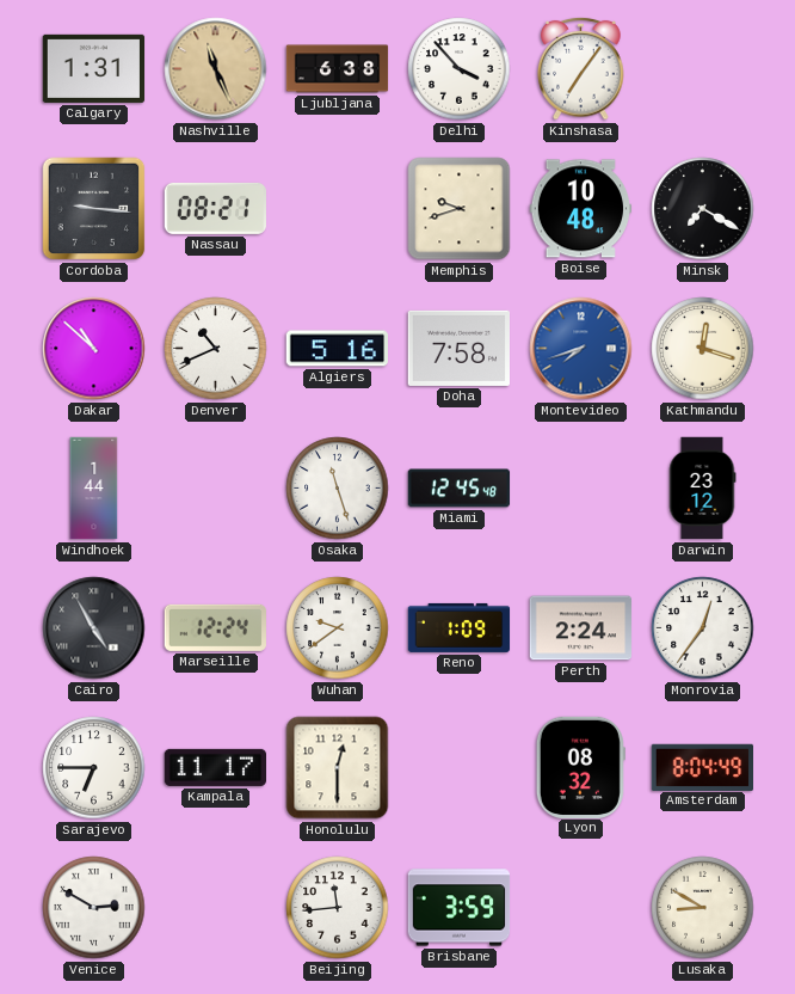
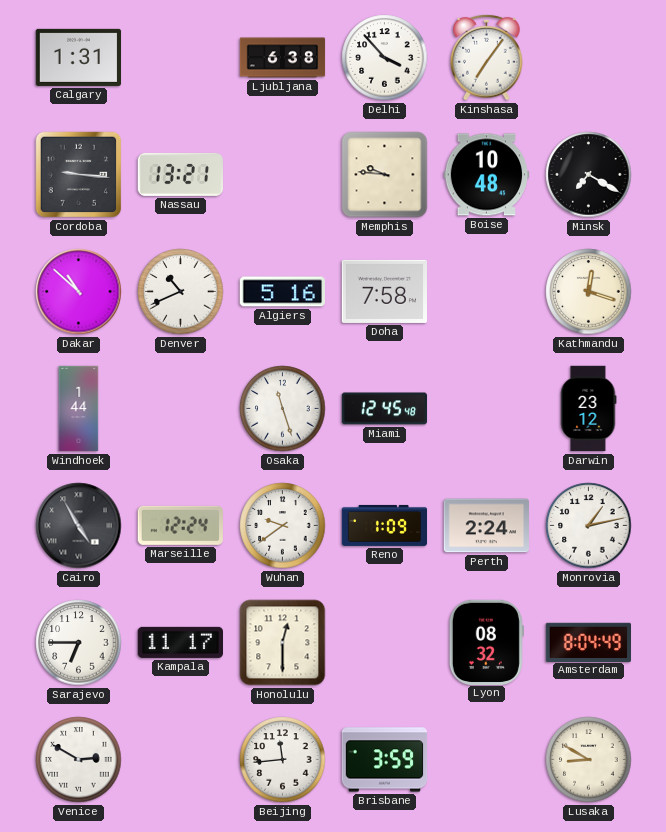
Nashville: 11:26 -> none (216, 69)
Nassau: 08:21 -> 13:21 (181, 174)
Memphis: 9:42 -> 9:46 (385, 175)
Montevideo: 7:42 -> none (581, 349)
Monrovia: 12:36 -> 1:13 (589, 526)
